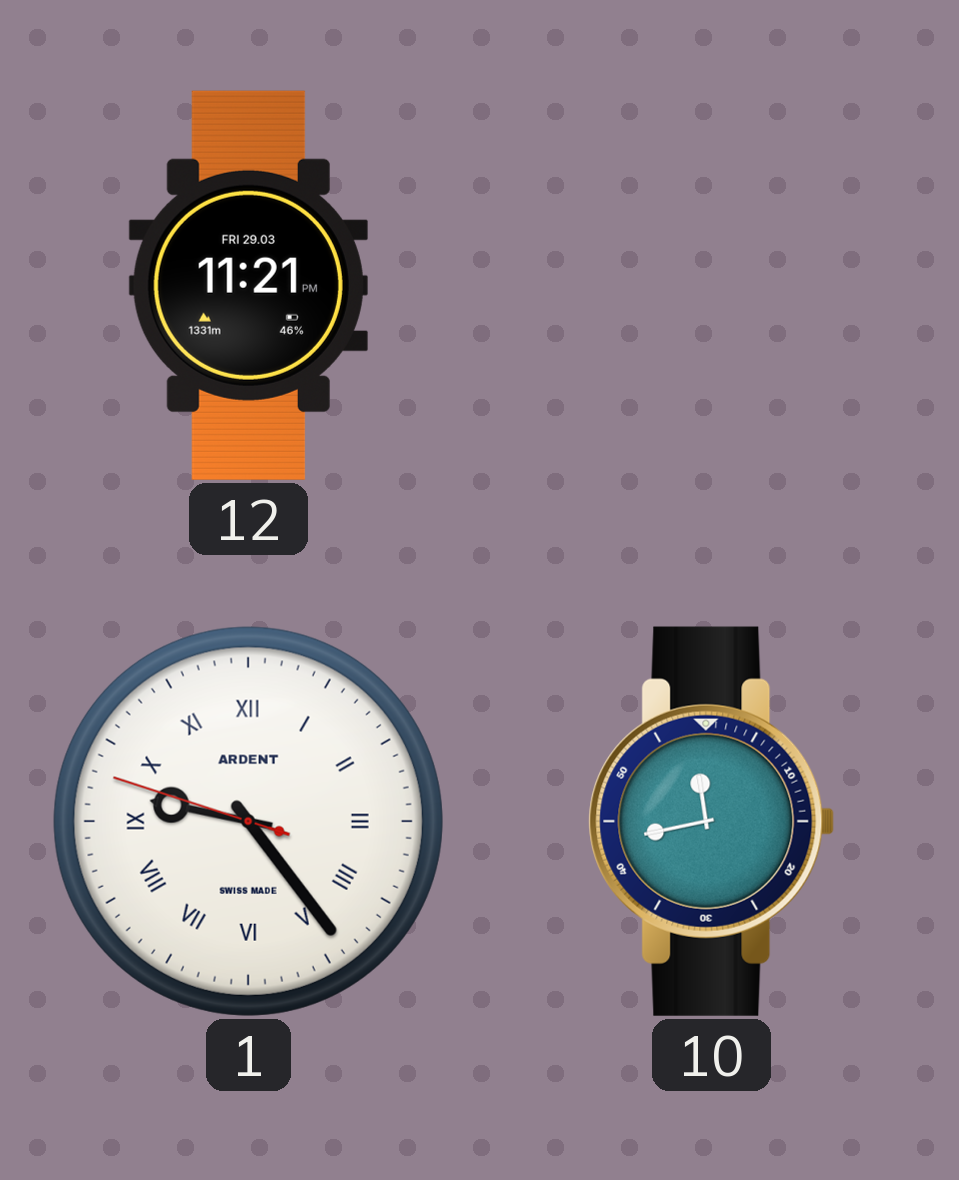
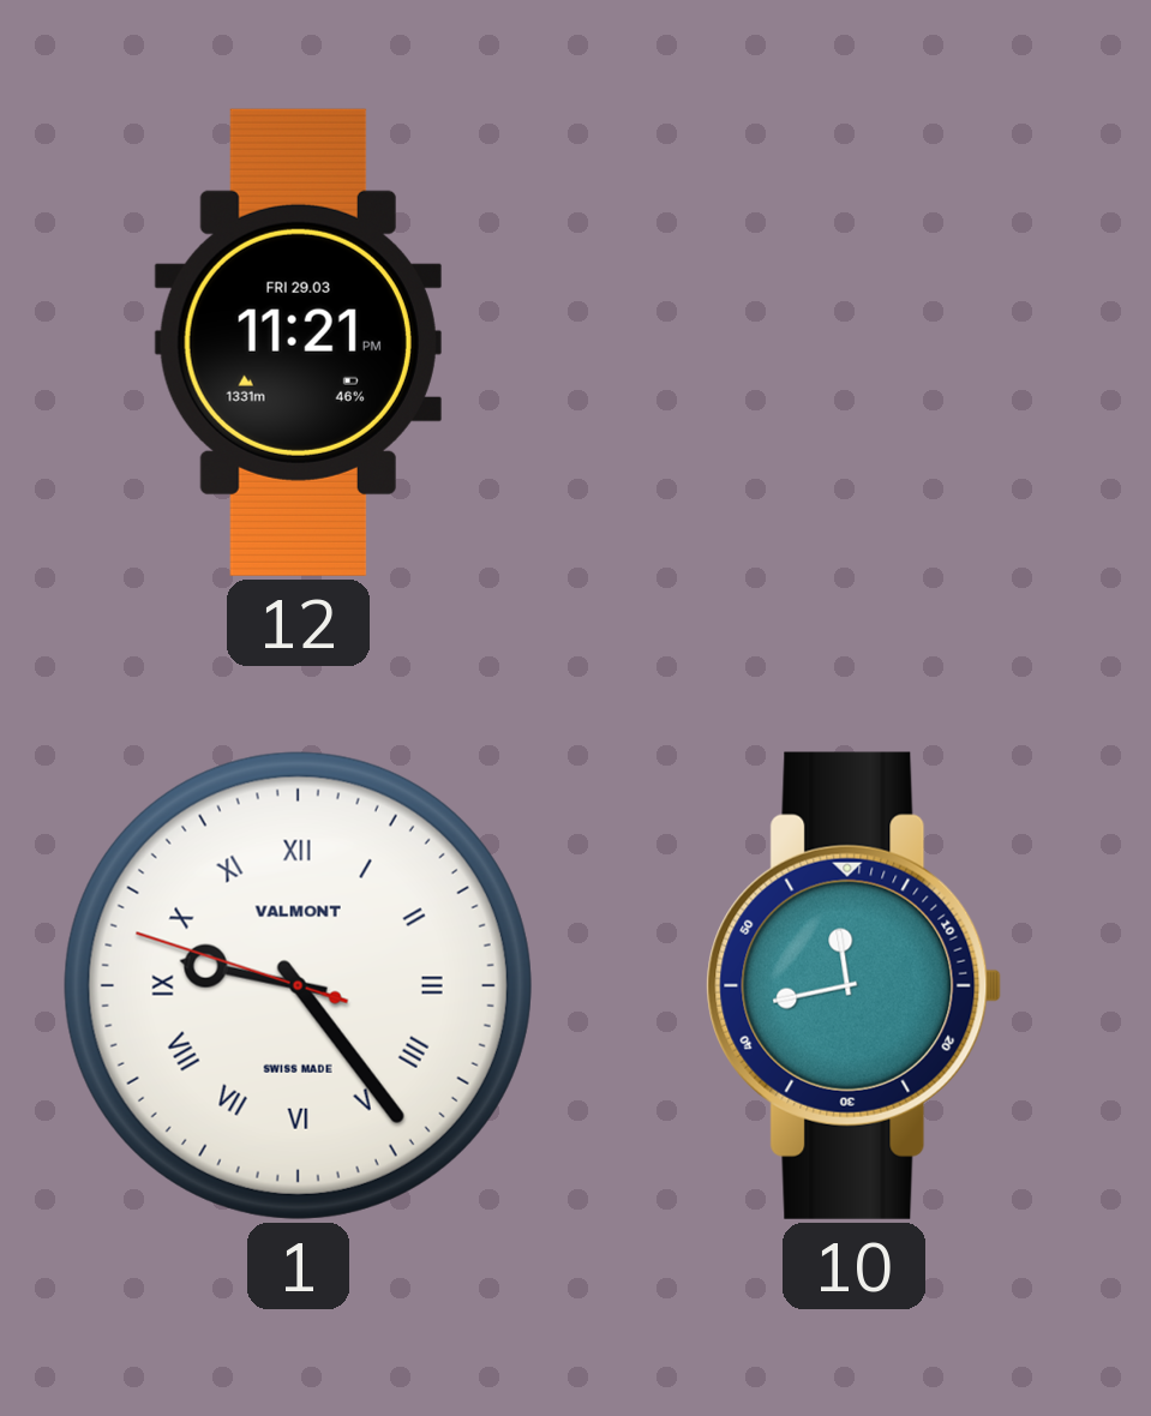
1 brand: ARDENT -> VALMONT (298, 985)
